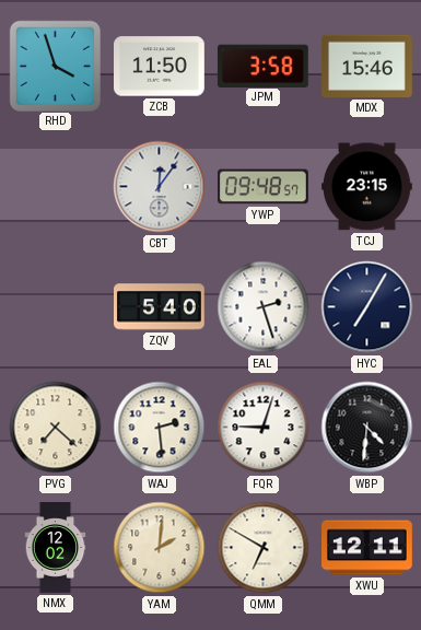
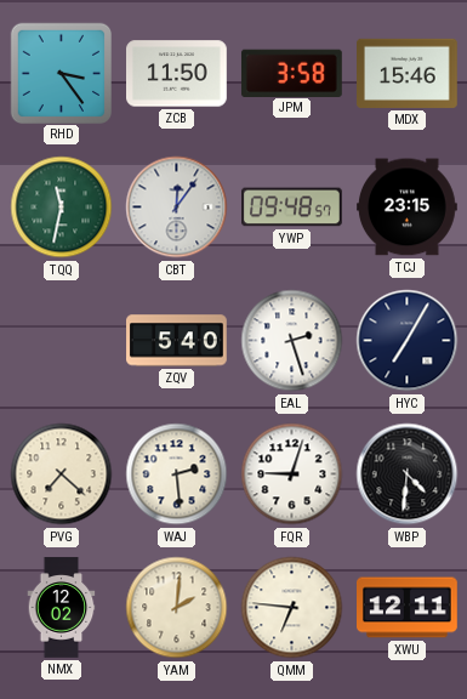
RHD: 3:57 -> 3:24 (61, 73)
TQQ: none -> 11:32 (62, 208)
QMM: 6:50 -> 6:46 (292, 608)
